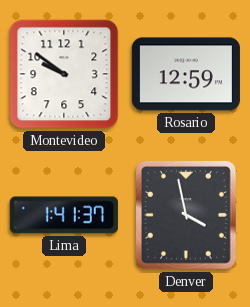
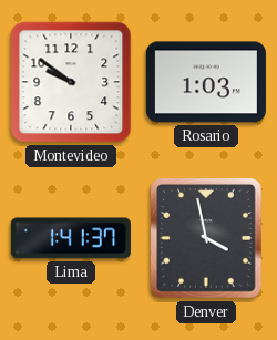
Rosario: 12:59 -> 1:03 (206, 82)
